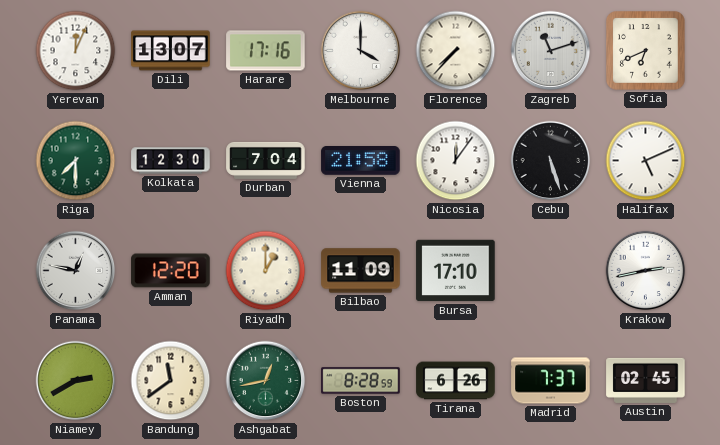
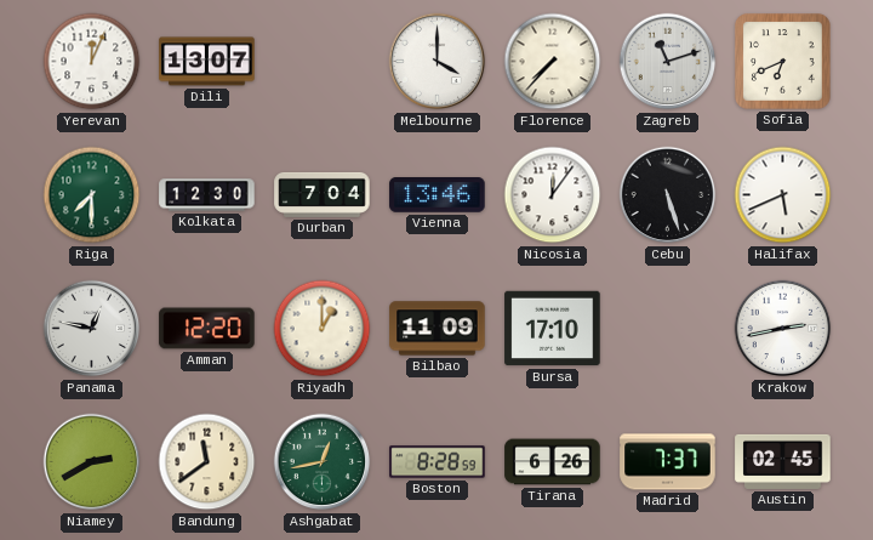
Harare: 17:16 -> none (266, 51)
Vienna: 21:58 -> 13:46 (438, 195)
Halifax: 5:11 -> 5:41 (783, 195)
